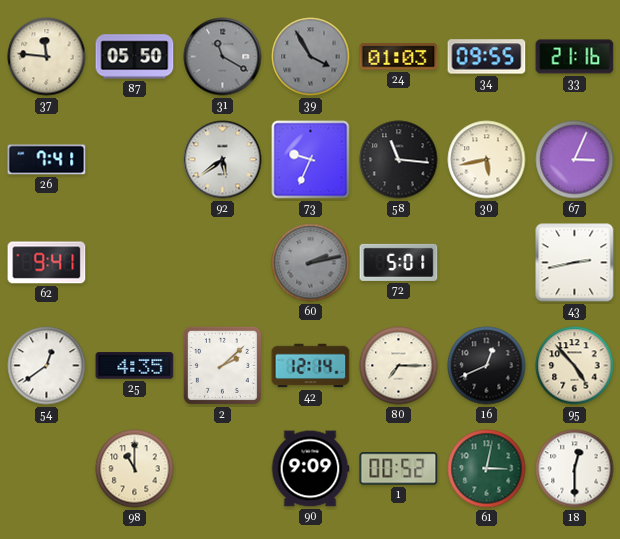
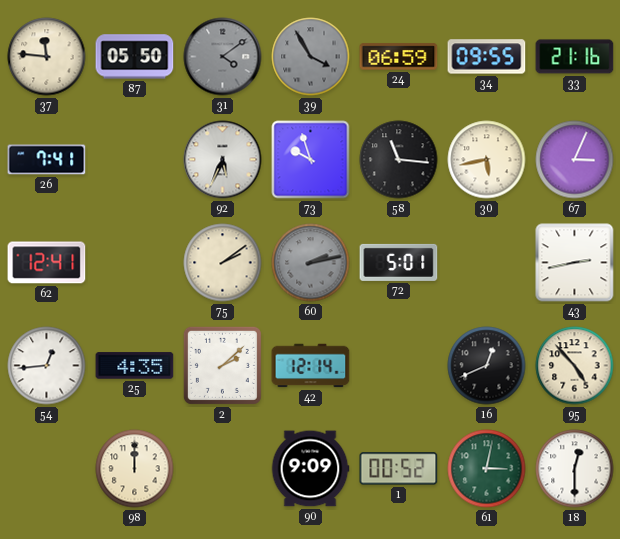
31: 11:20 -> 4:09 (223, 57)
24: 01:03 -> 06:59 (399, 57)
92: 5:39 -> 5:34 (223, 160)
73: 9:34 -> 9:57 (311, 160)
62: 9:41 -> 12:41 (47, 263)
75: none -> 2:09 (223, 263)
54: 12:39 -> 12:44 (47, 366)
80: 7:15 -> none (399, 366)
98: 11:00 -> 12:00 (135, 469)
